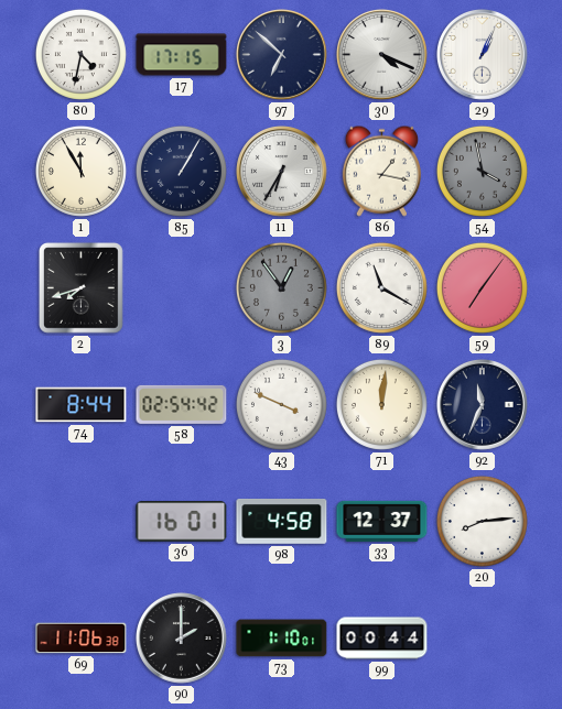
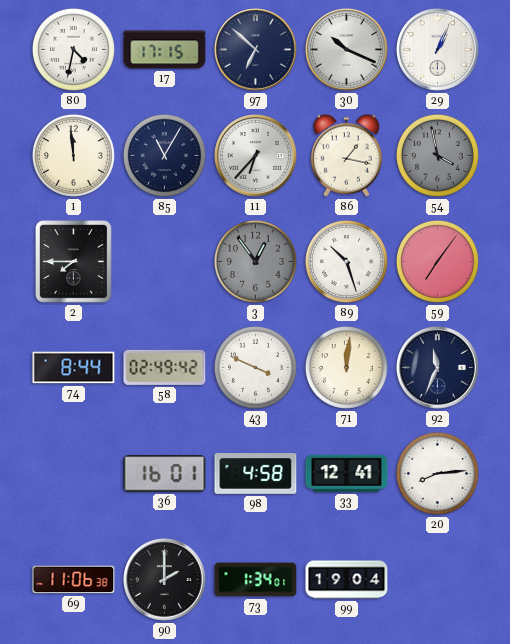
30: 4:19 -> 10:19 (347, 50)
1: 11:55 -> 11:59 (73, 155)
85: 1:05 -> 11:05 (164, 155)
11: 6:35 -> 6:37 (256, 156)
2: 7:42 -> 7:45 (74, 262)
89: 11:20 -> 10:27 (346, 261)
58: 02:54 -> 02:49 (165, 367)
33: 12:37 -> 12:41 (347, 473)
73: 1:10 -> 1:34 (256, 580)
99: 00:44 -> 19:04 (347, 580)
